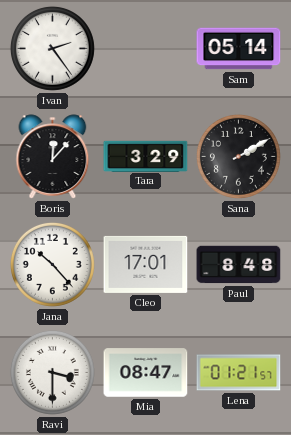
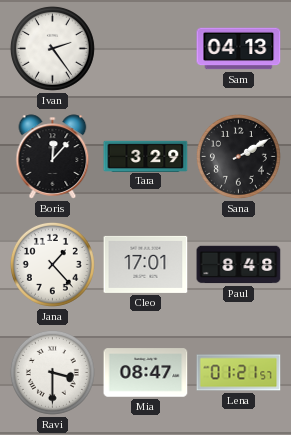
Sam: 05:14 -> 04:13 (239, 49)
Jana: 10:23 -> 1:23 (52, 264)
